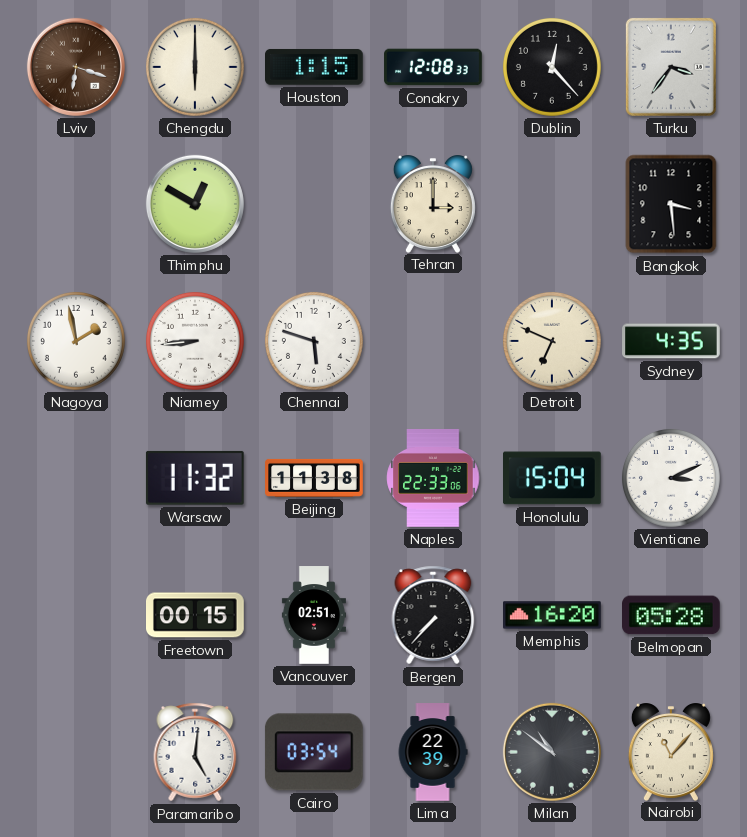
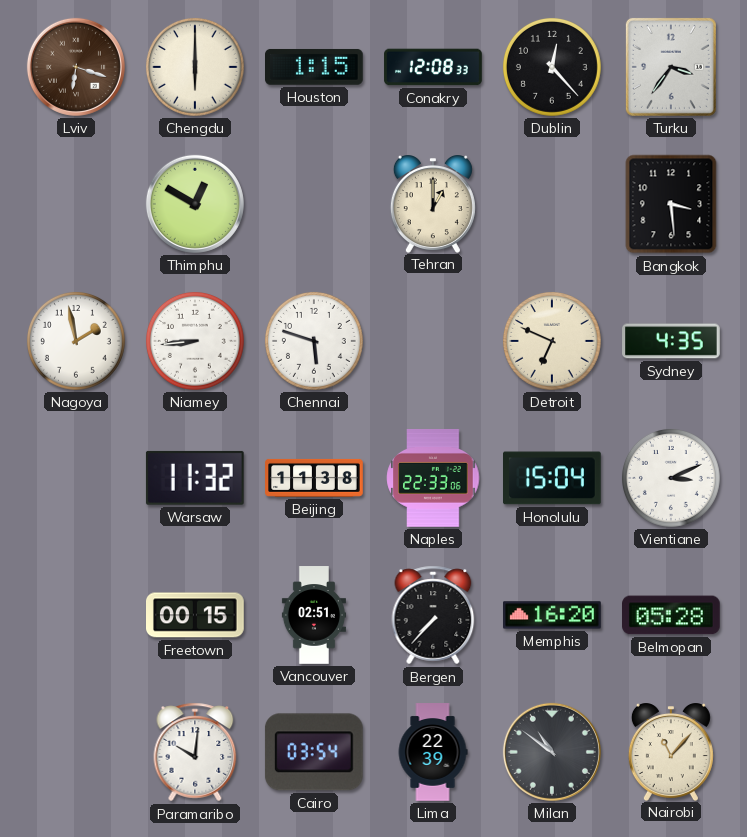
Tehran: 3:00 -> 1:00 (433, 204)
Paramaribo: 5:01 -> 10:01 (195, 752)
